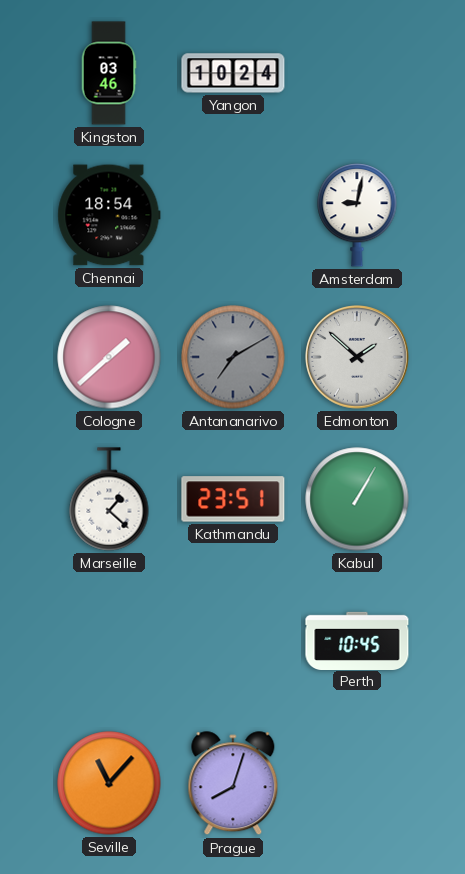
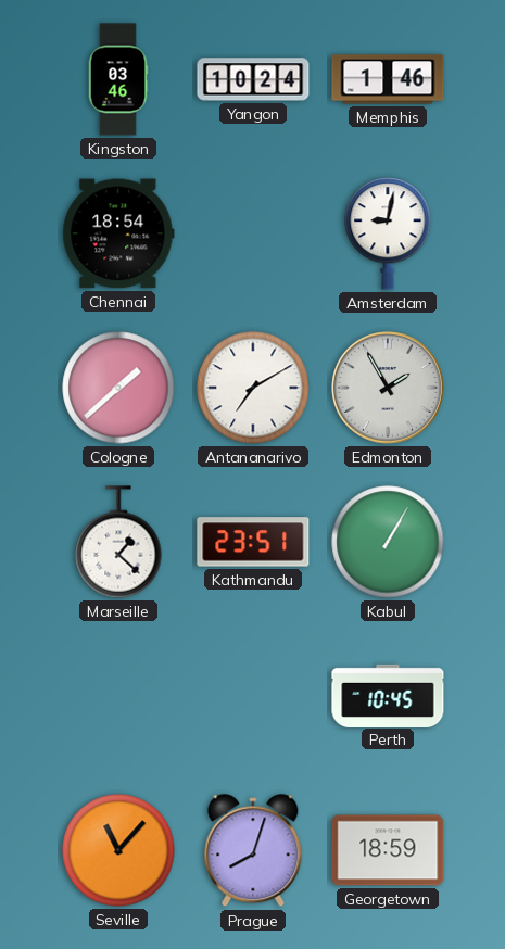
Memphis: none -> 1:46 (388, 79)
Antananarivo dial: grey -> white (253, 388)
Edmonton: 1:52 -> 1:55 (389, 389)
Georgetown: none -> 18:59 (388, 850)
